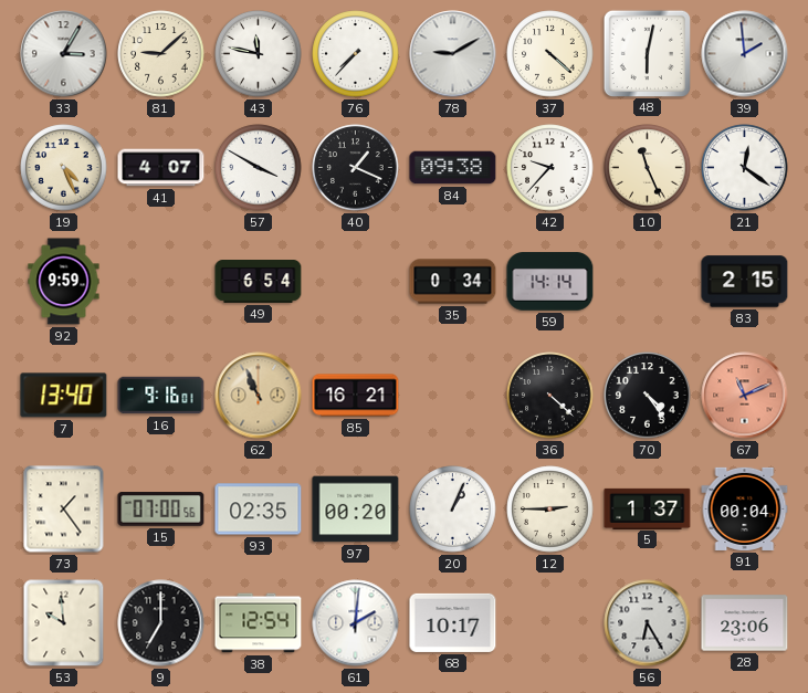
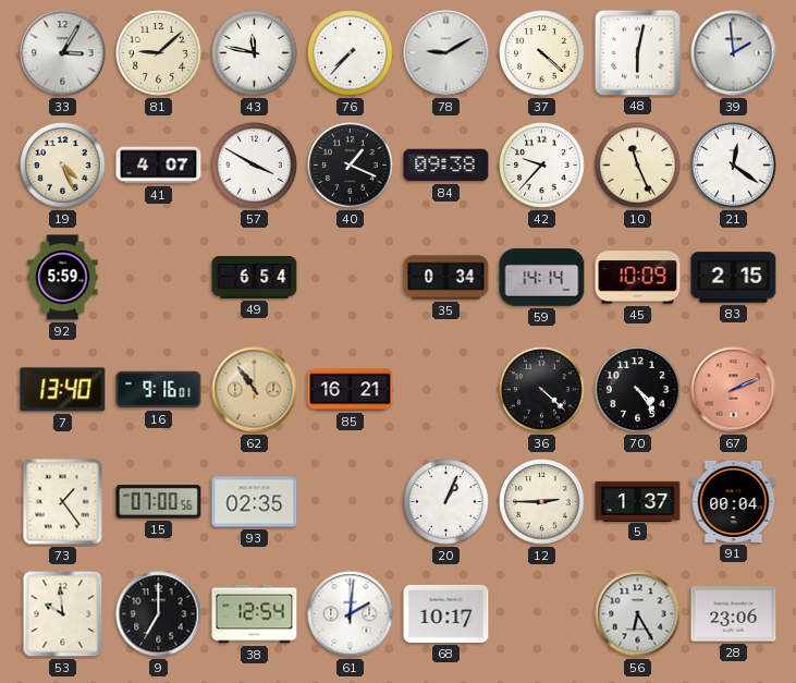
92: 9:59 -> 5:59 (63, 278)
45: none -> 10:09 (638, 278)
62: 10:56 -> 10:54 (255, 390)
67: 11:11 -> 2:11 (734, 390)
97: 00:20 -> none (356, 510)
